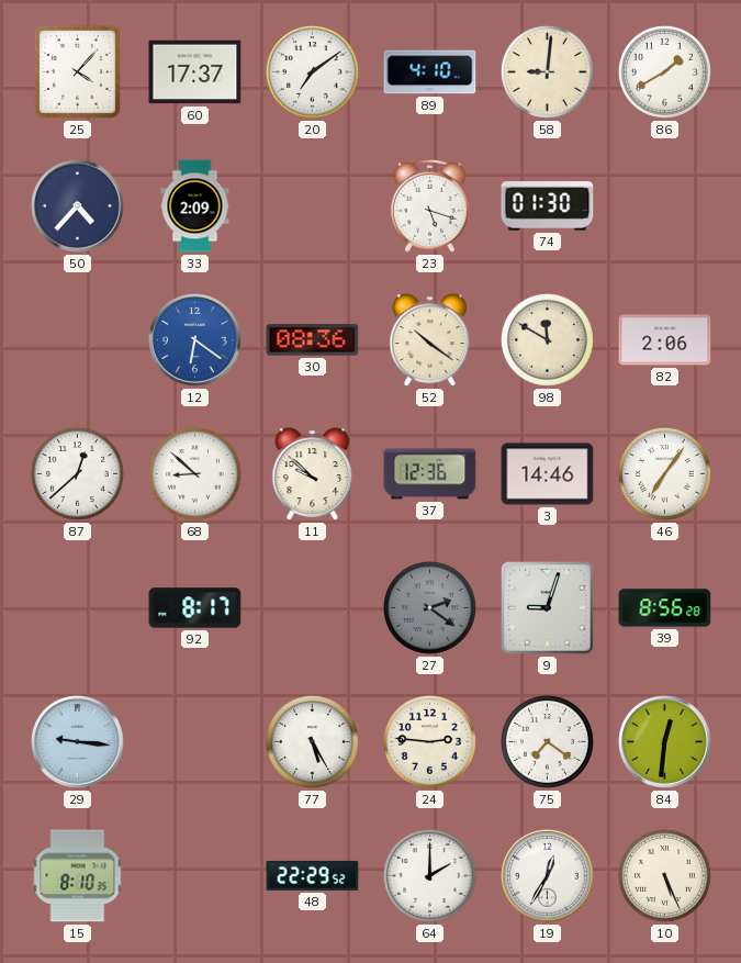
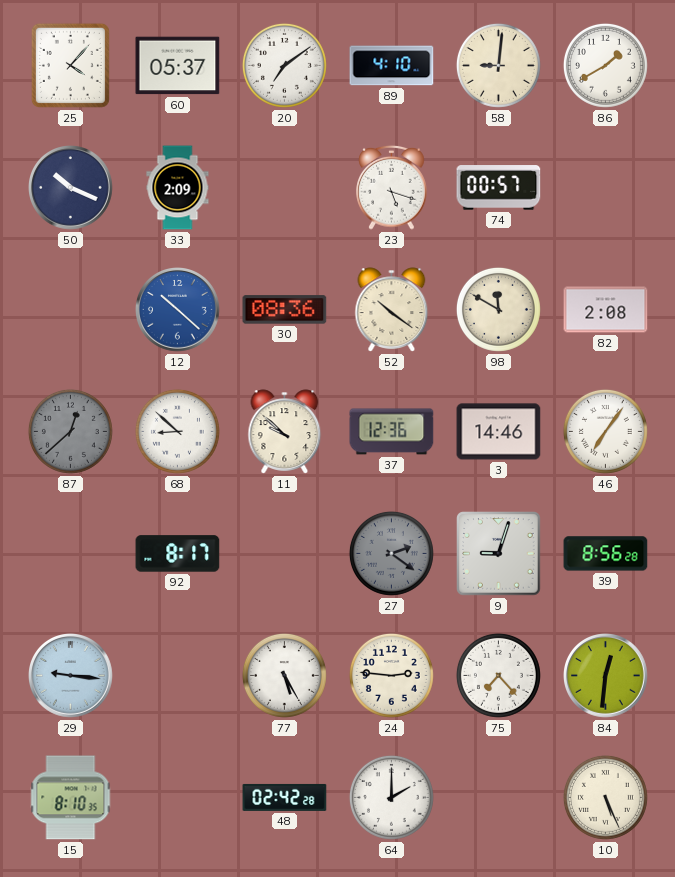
60: 17:37 -> 05:37 (178, 66)
50: 4:37 -> 10:19 (71, 188)
74: 01:30 -> 00:57 (499, 188)
12: 6:21 -> 10:22 (178, 310)
82: 2:06 -> 2:08 (606, 310)
87 dial: white -> grey (70, 431)
75: 7:21 -> 7:23 (498, 675)
48: 22:29 -> 02:42 (285, 797)
19: 12:35 -> none (548, 876)
